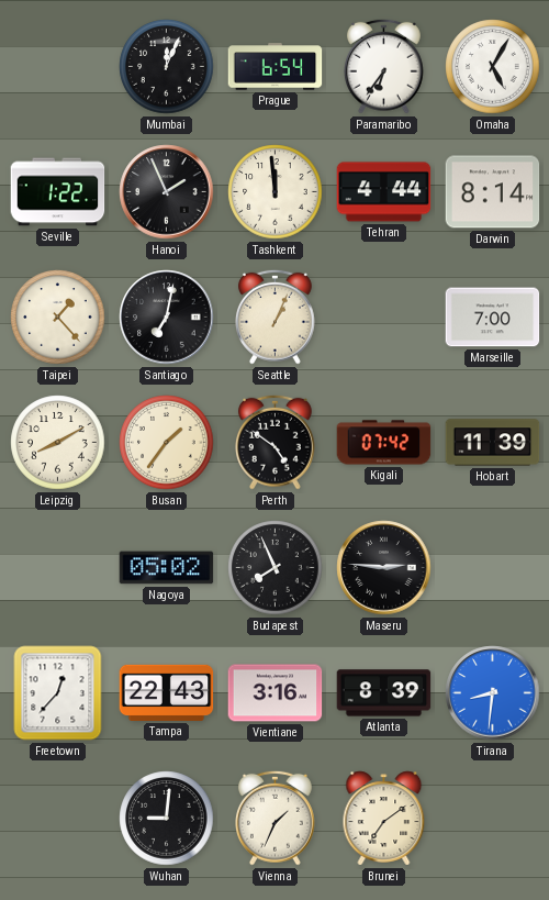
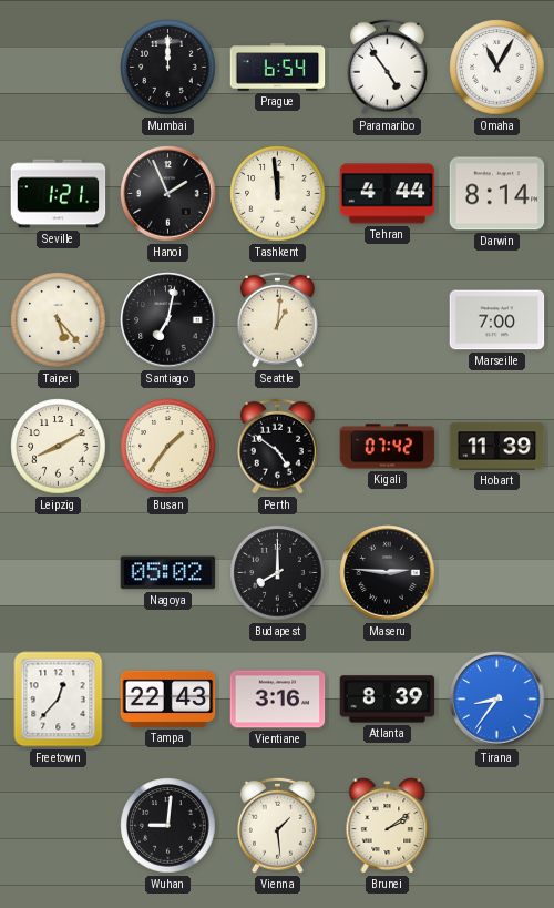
Mumbai: 12:04 -> 12:00 (168, 68)
Paramaribo: 6:36 -> 4:54 (388, 67)
Omaha: 5:05 -> 11:05 (497, 68)
Seville: 1:22 -> 1:21 (59, 194)
Taipei: 1:23 -> 5:23 (59, 320)
Seattle: 1:04 -> 1:01 (278, 319)
Budapest: 7:56 -> 8:00 (278, 573)
Tirana: 8:31 -> 8:36 (497, 700)
Vienna: 1:34 -> 1:29 (278, 825)
Brunei: 7:09 -> 2:09 (388, 826)
